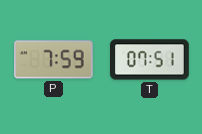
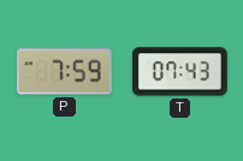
T: 07:51 -> 07:43 (180, 72)
